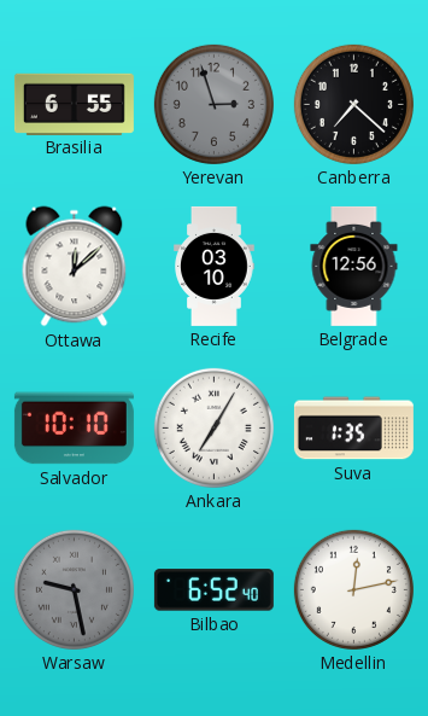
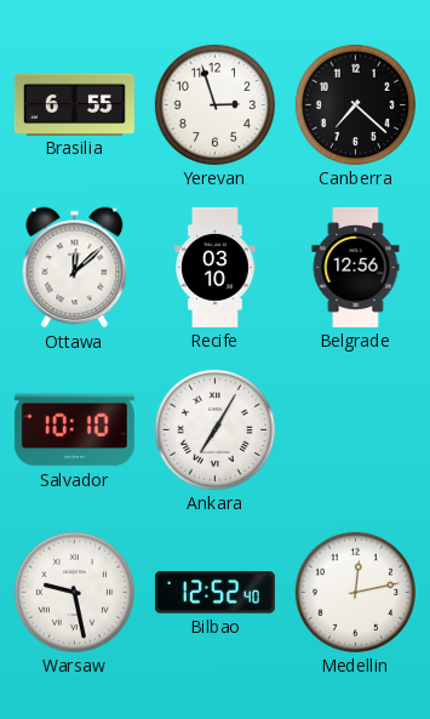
Yerevan dial: grey -> white (214, 104)
Suva: 1:35 -> none (353, 429)
Warsaw dial: grey -> white (74, 592)
Bilbao: 6:52 -> 12:52 (214, 593)
